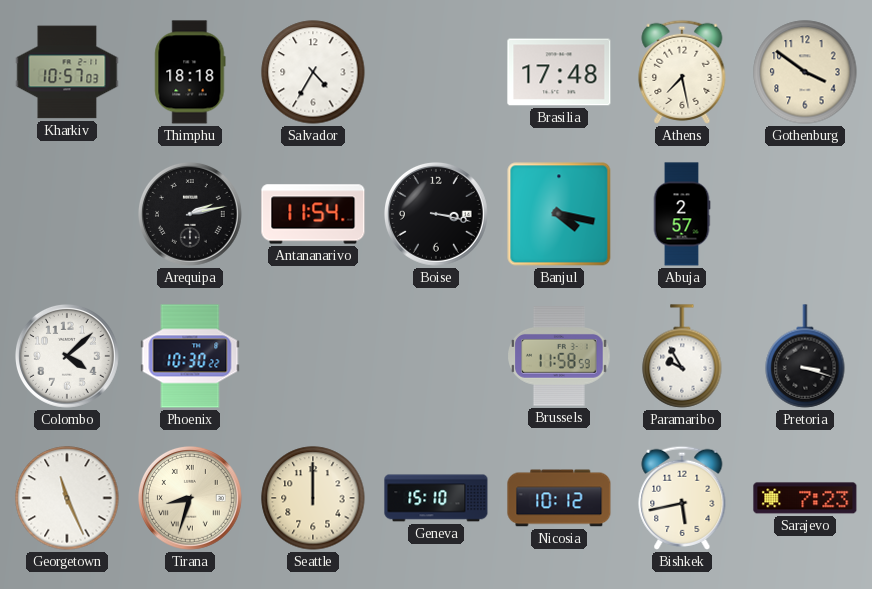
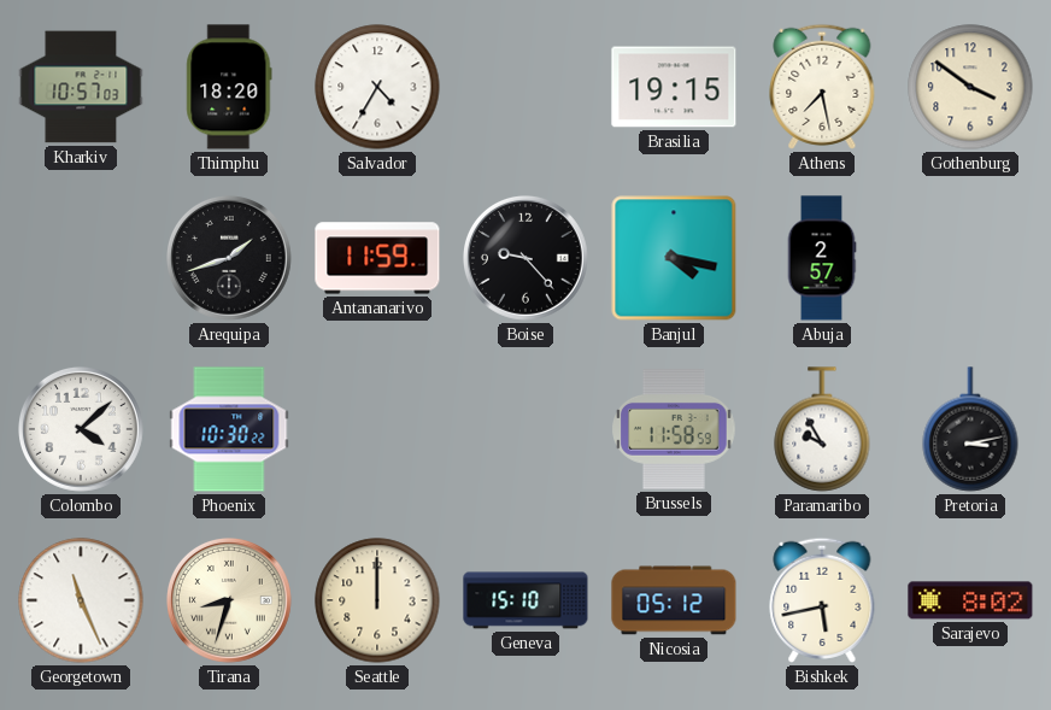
Thimphu: 18:18 -> 18:20 (229, 87)
Brasilia: 17:48 -> 19:15 (674, 87)
Arequipa: 2:13 -> 1:42 (230, 259)
Antananarivo: 11:54 -> 11:59 (377, 258)
Boise: 3:17 -> 9:23 (527, 259)
Pretoria: 3:18 -> 3:13 (970, 429)
Nicosia: 10:12 -> 05:12 (674, 600)
Sarajevo: 7:23 -> 8:02 (970, 600)
